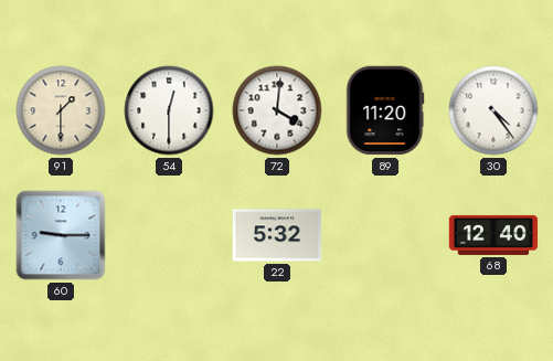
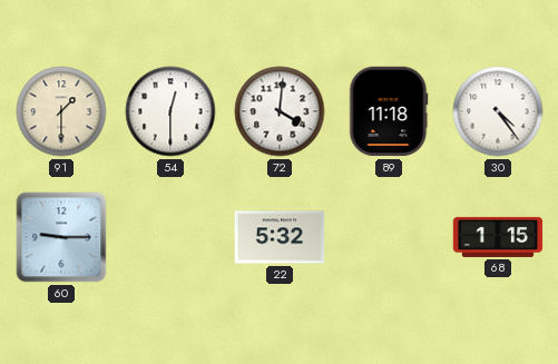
89: 11:20 -> 11:18 (389, 111)
68: 12:40 -> 1:15 (498, 237)
